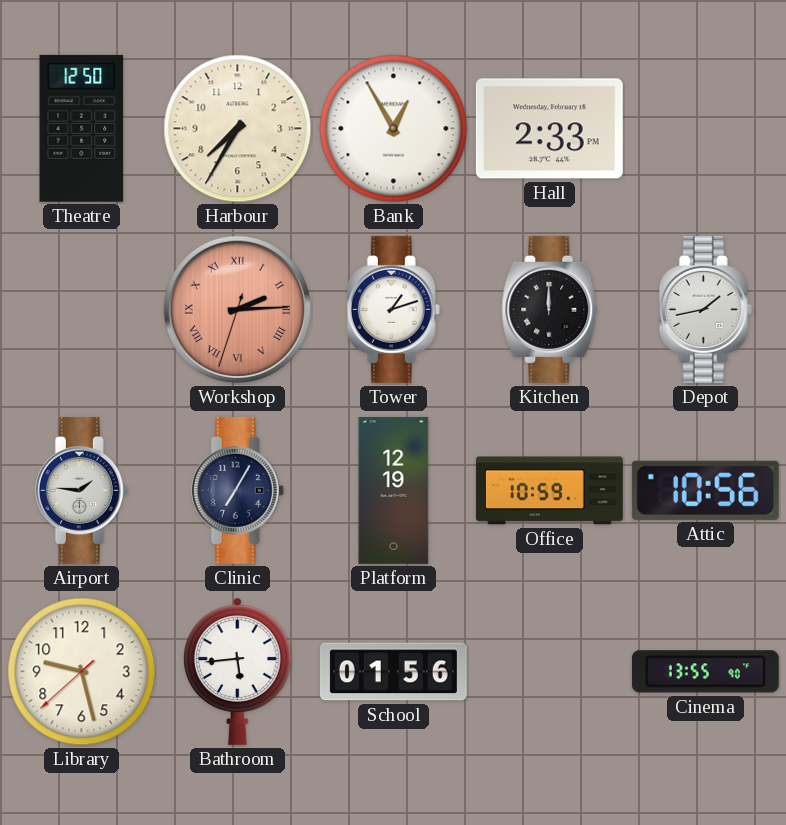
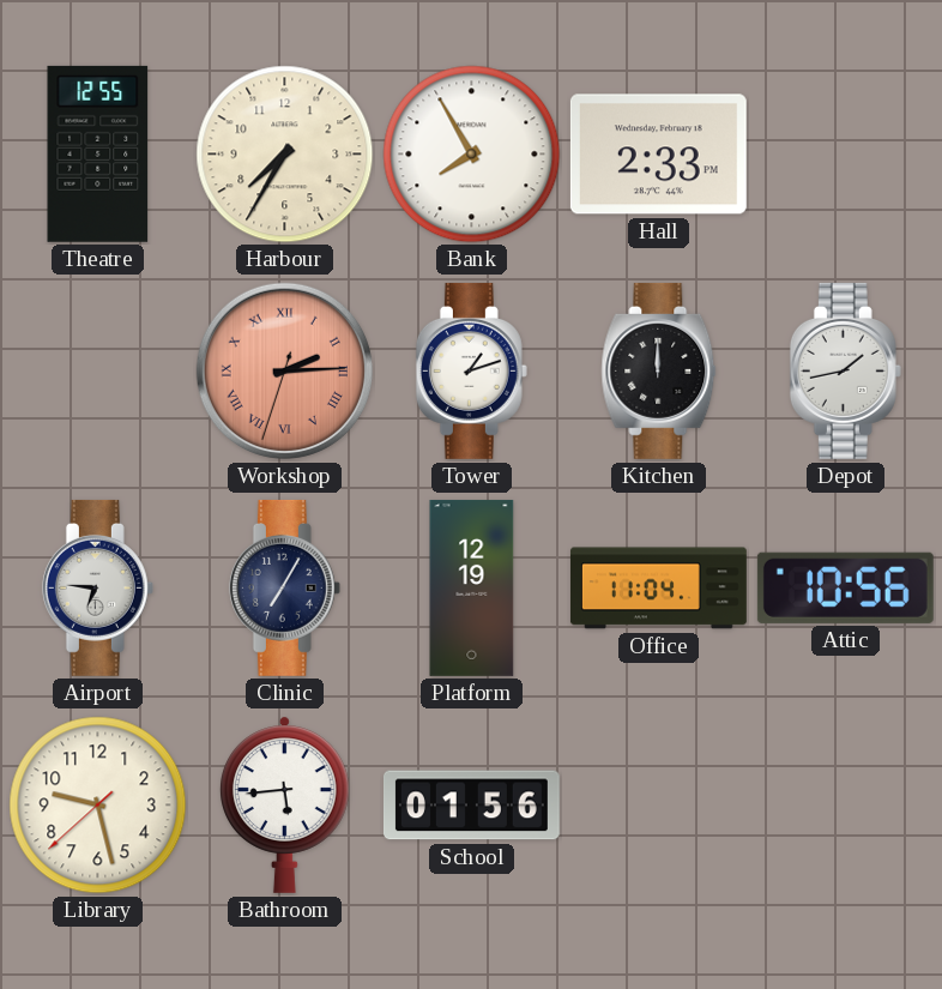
Theatre: 12:50 -> 12:55 (98, 153)
Bank: 12:55 -> 7:55 (472, 155)
Airport: 1:46 -> 6:46 (97, 587)
Office: 10:59 -> 11:04 (658, 589)
Cinema: 13:55 -> none (705, 672)
